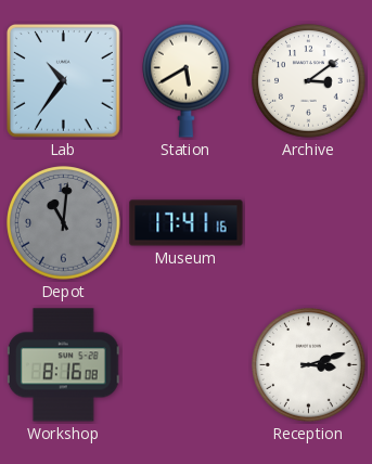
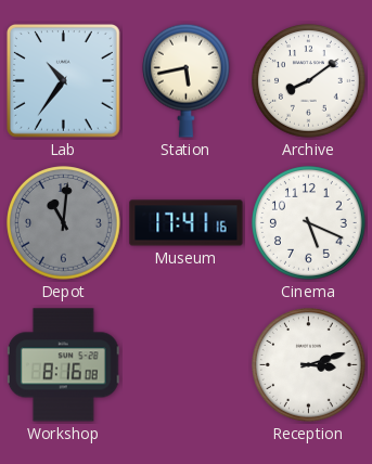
Station: 5:40 -> 5:43 (187, 80)
Archive: 3:09 -> 8:09 (309, 81)
Cinema: none -> 5:19 (309, 223)
